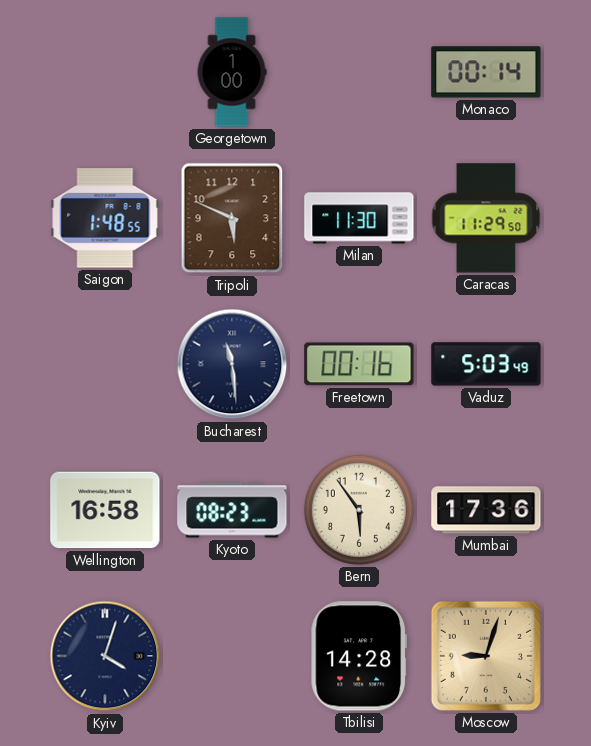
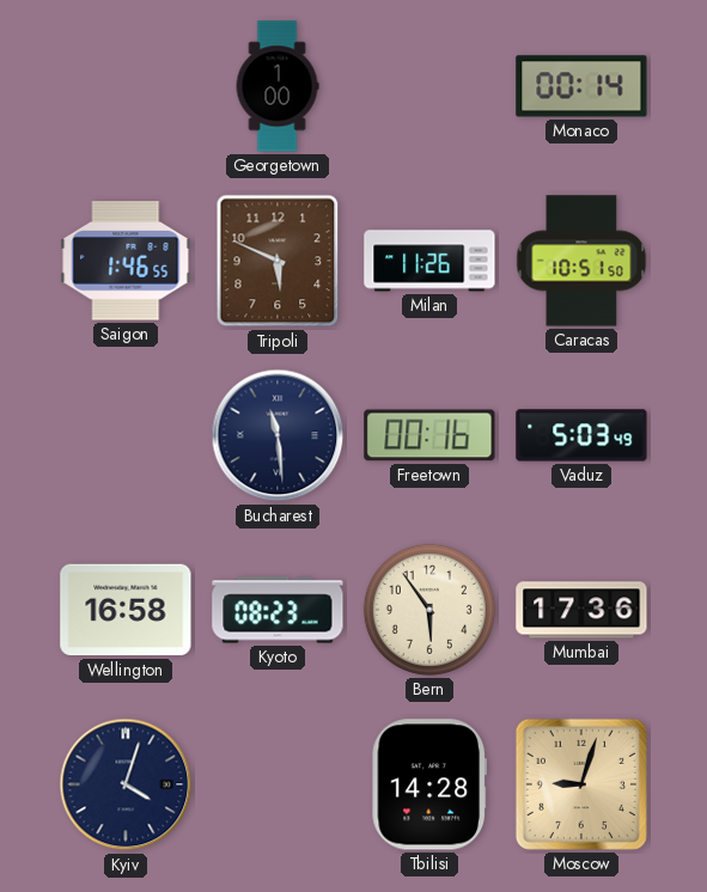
Saigon: 1:48 -> 1:46 (126, 261)
Milan: 11:30 -> 11:26 (429, 261)
Caracas: 11:29 -> 10:51 (581, 261)
